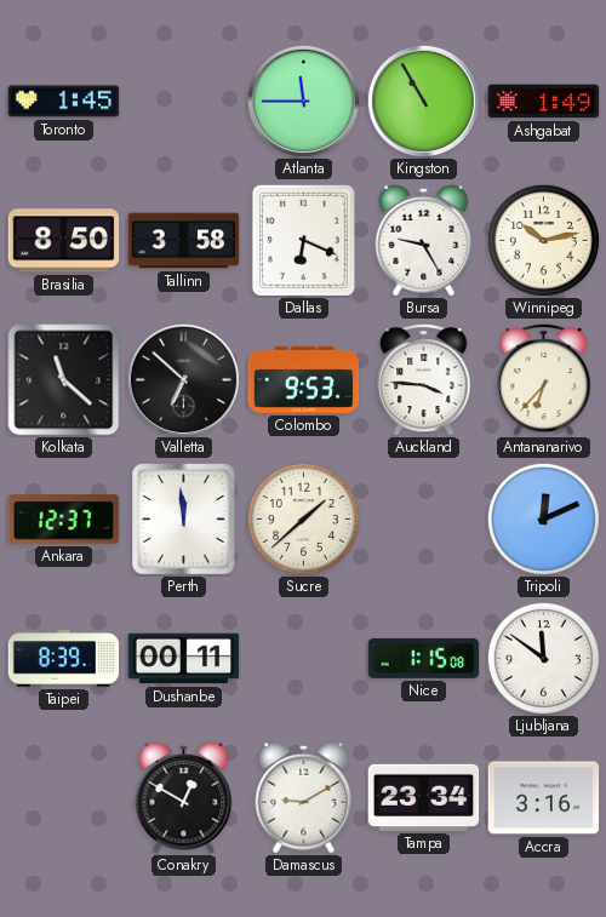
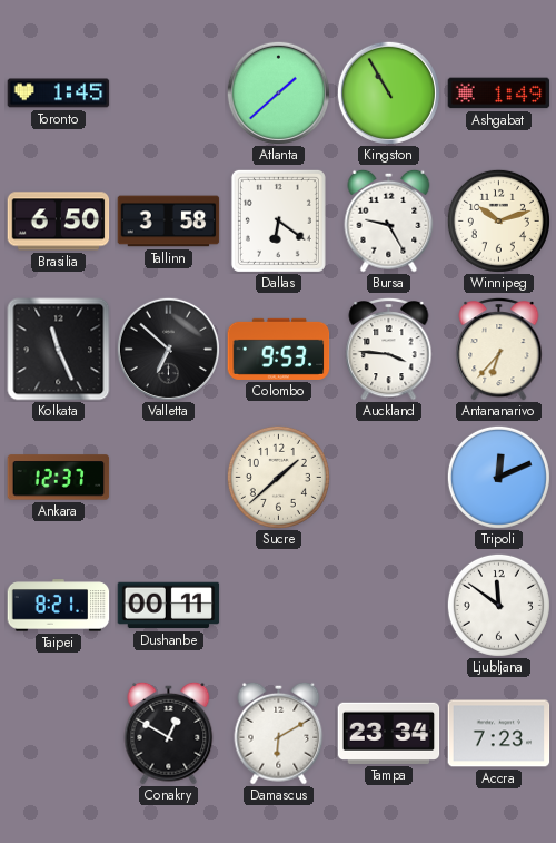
Atlanta: 11:45 -> 1:38 (278, 92)
Brasilia: 8:50 -> 6:50 (59, 222)
Dallas: 6:19 -> 6:21 (278, 220)
Winnipeg: 10:13 -> 10:12 (498, 220)
Kolkata: 11:22 -> 11:26 (59, 350)
Perth: 11:59 -> none (184, 520)
Taipei: 8:39 -> 8:21 (59, 606)
Nice: 1:15 -> none (424, 658)
Damascus: 9:10 -> 6:10 (279, 733)
Accra: 3:16 -> 7:23 (499, 734)
